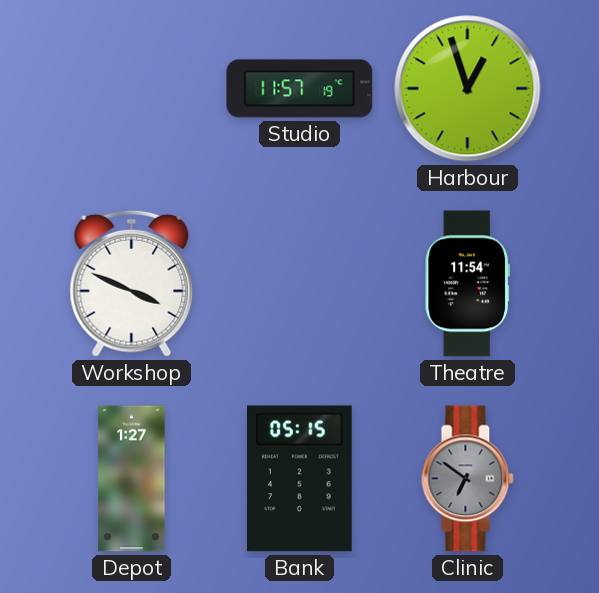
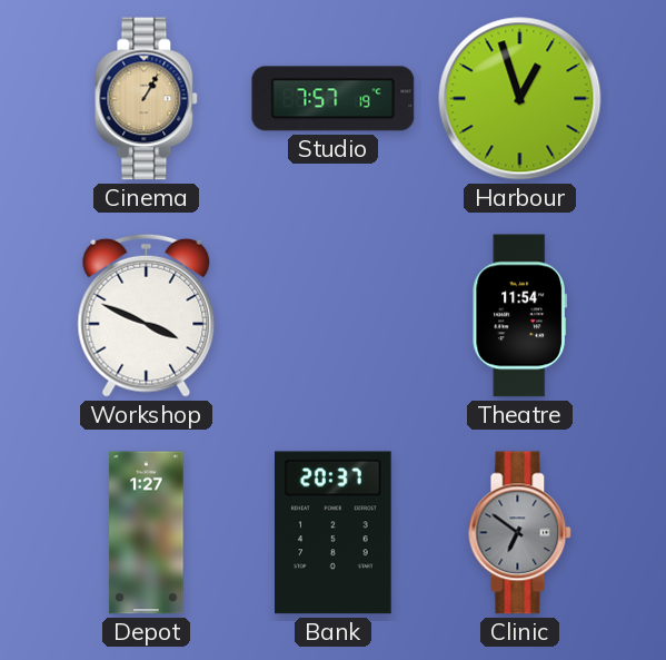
Cinema: none -> 1:05 (147, 99)
Studio: 11:57 -> 7:57 (334, 99)
Bank: 05:15 -> 20:37 (334, 533)
